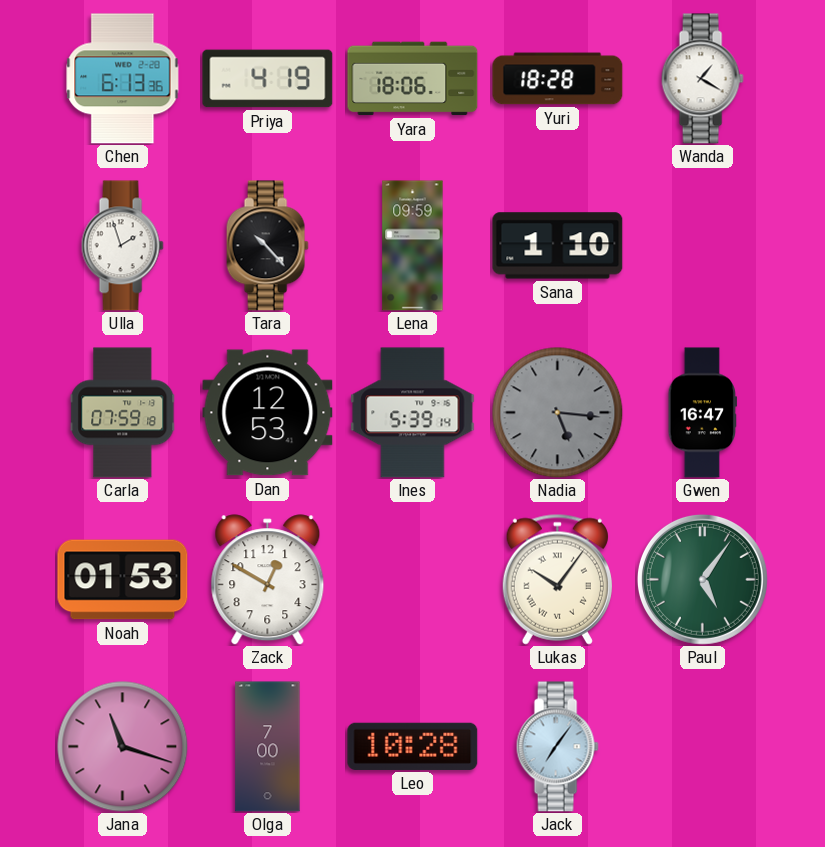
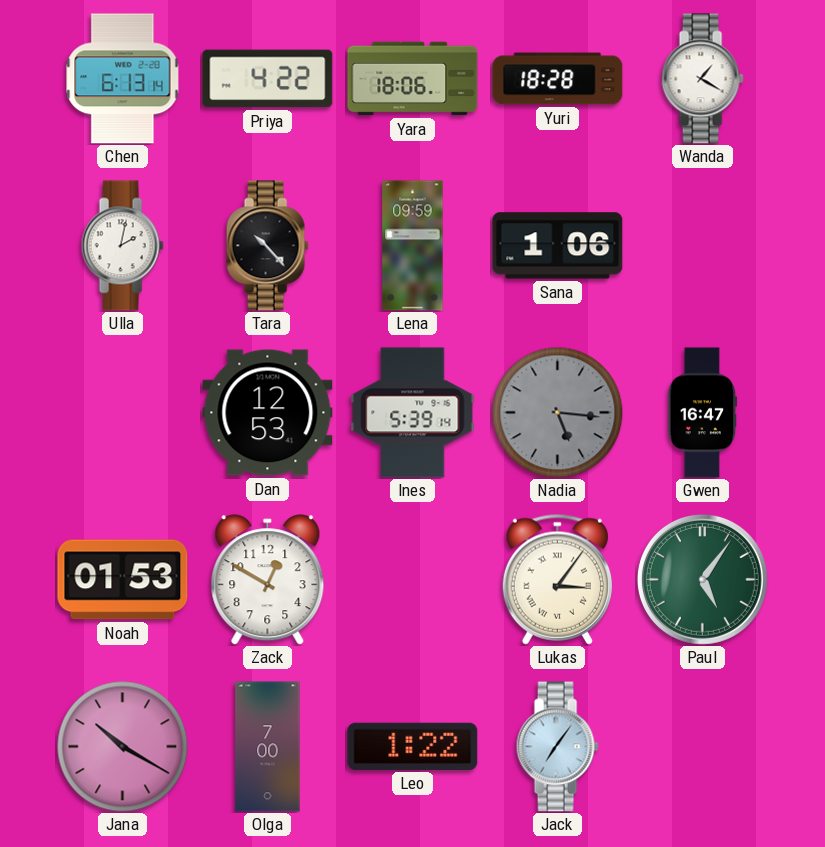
Chen: 6:13:36 -> 6:13:14 (123, 79)
Priya: 4:19 -> 4:22 (268, 79)
Ulla: 1:57 -> 2:02 (122, 246)
Sana: 1:10 -> 1:06 (558, 246)
Carla: 07:59 -> none (123, 413)
Lukas: 10:06 -> 3:06 (557, 579)
Jana: 11:18 -> 10:20 (123, 747)
Leo: 10:28 -> 1:22 (413, 746)
